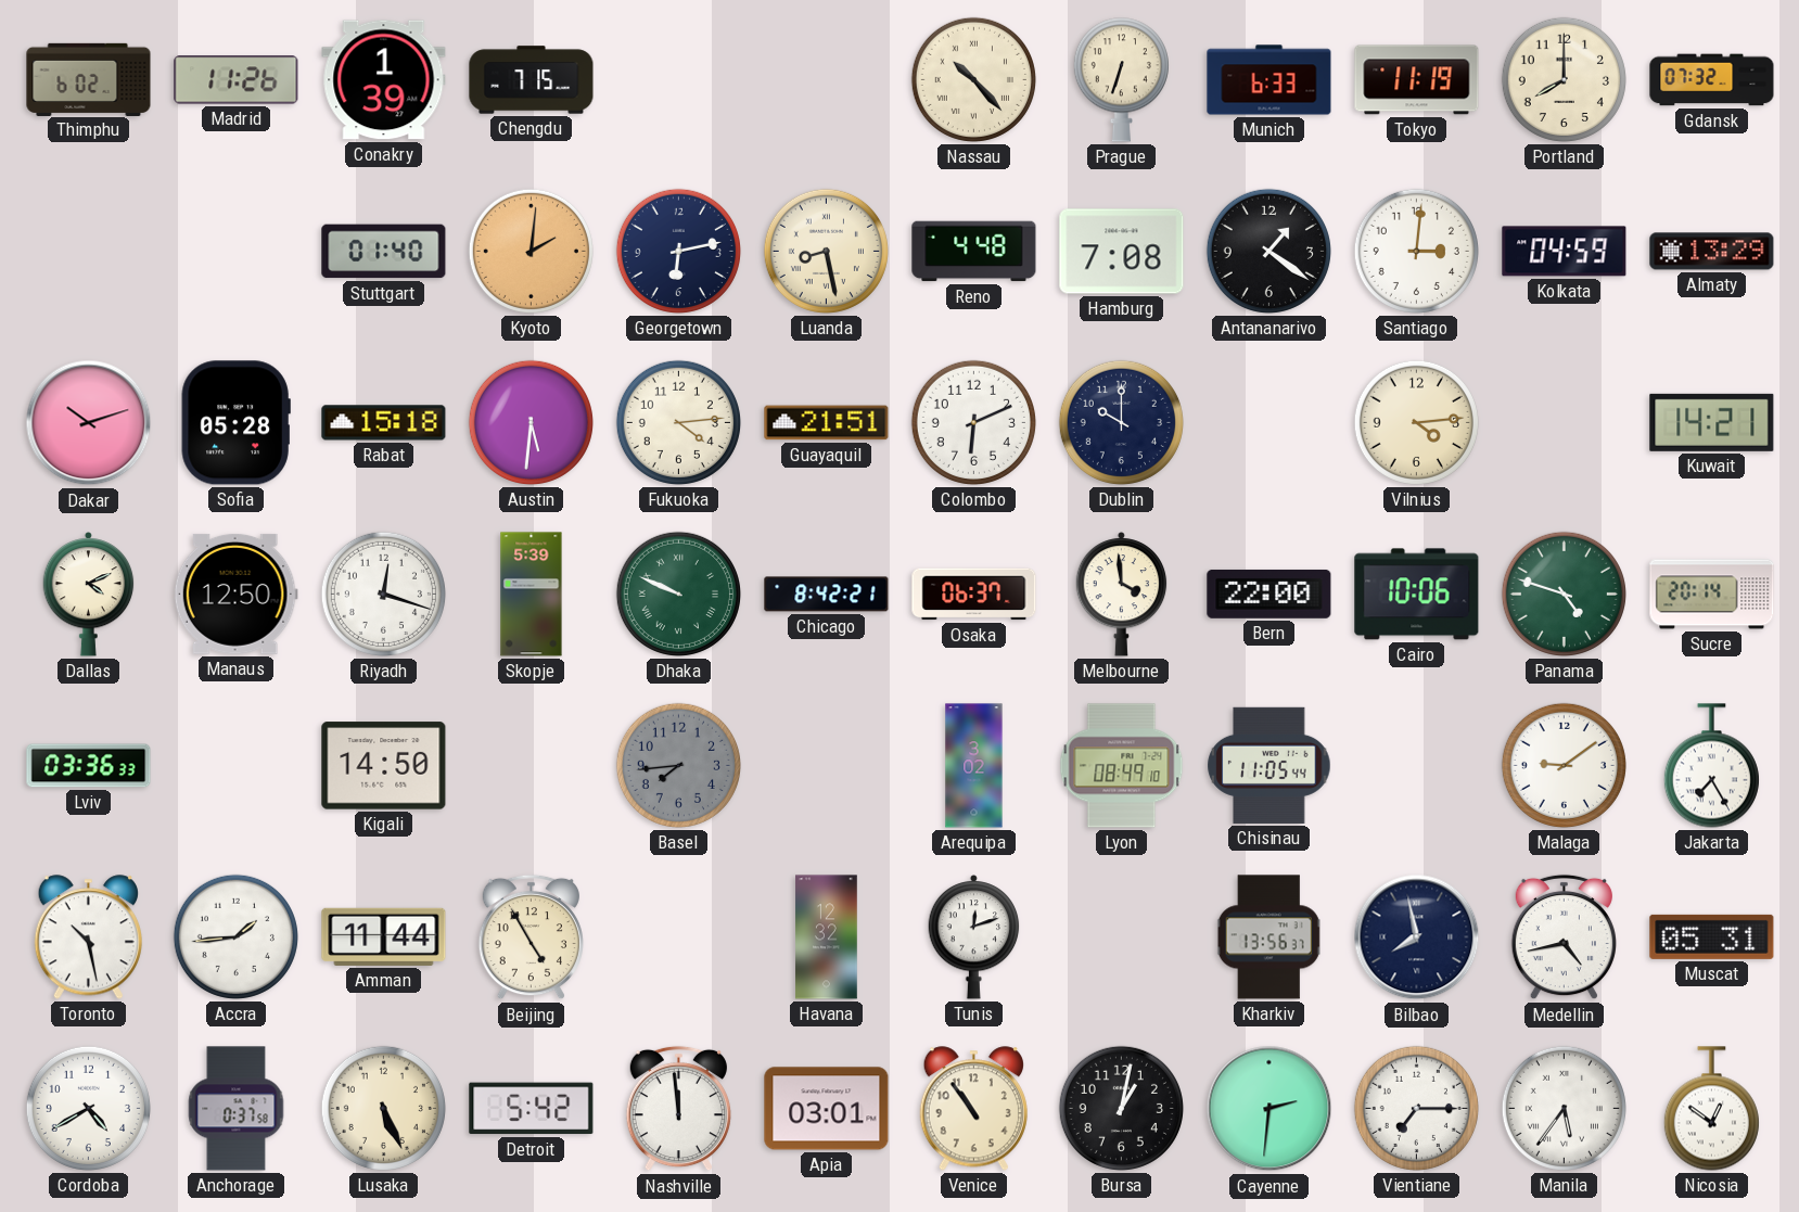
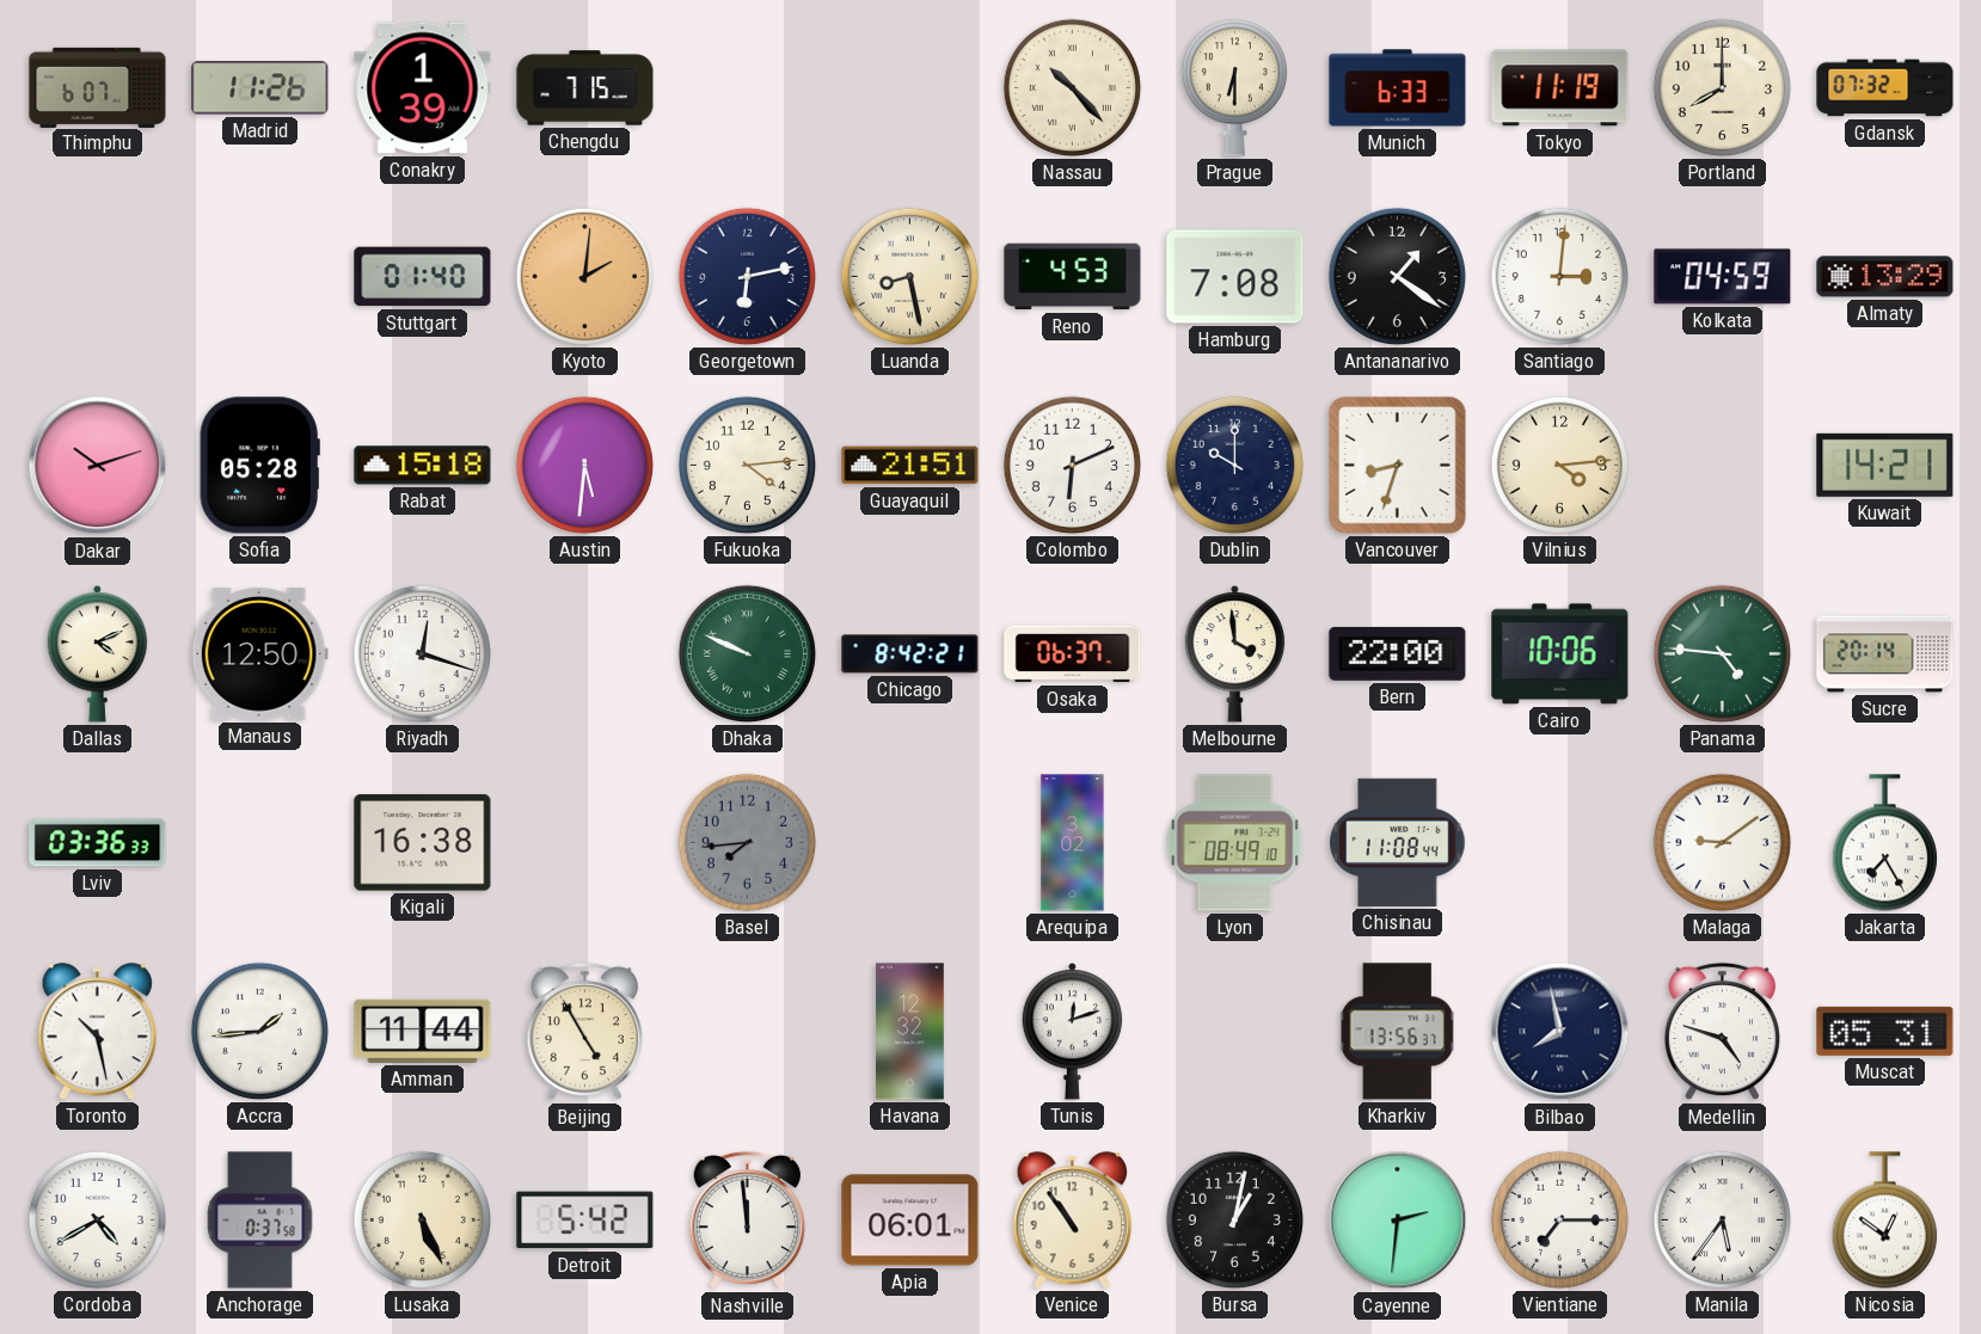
Thimphu: 6:02 -> 6:07 (98, 87)
Prague: 6:33 -> 6:30 (1234, 88)
Reno: 4:48 -> 4:53 (1073, 277)
Vancouver: none -> 8:33 (1398, 466)
Skopje: 5:39 -> none (532, 595)
Panama: 4:48 -> 4:46 (1722, 653)
Kigali: 14:50 -> 16:38 (423, 843)
Chisinau: 11:05 -> 11:08 (1398, 842)
Medellin: 4:43 -> 4:48 (1722, 1032)
Apia: 03:01 -> 06:01 (910, 1221)
